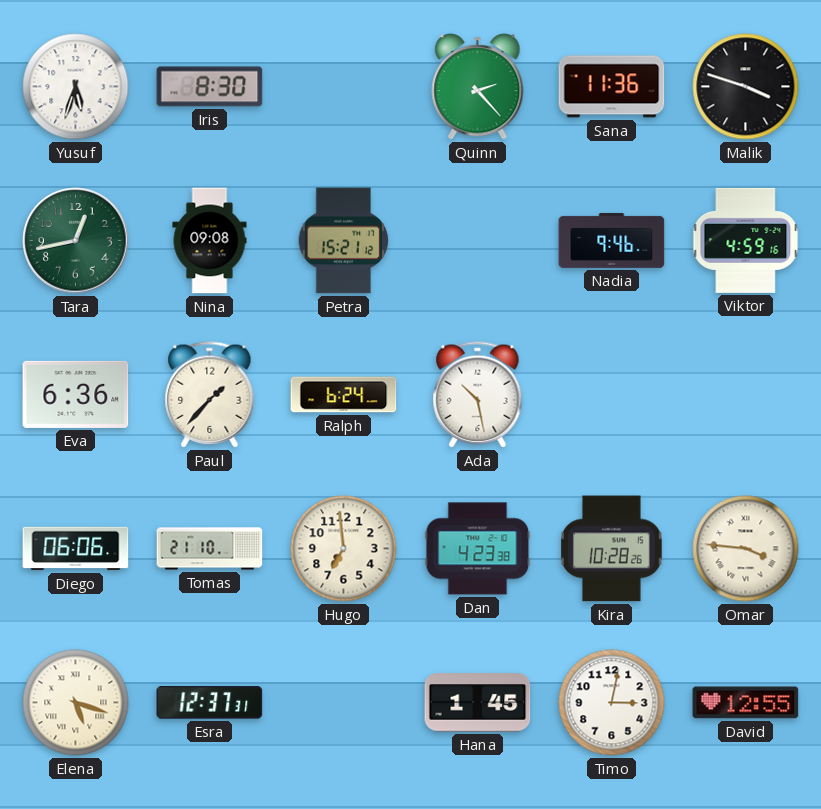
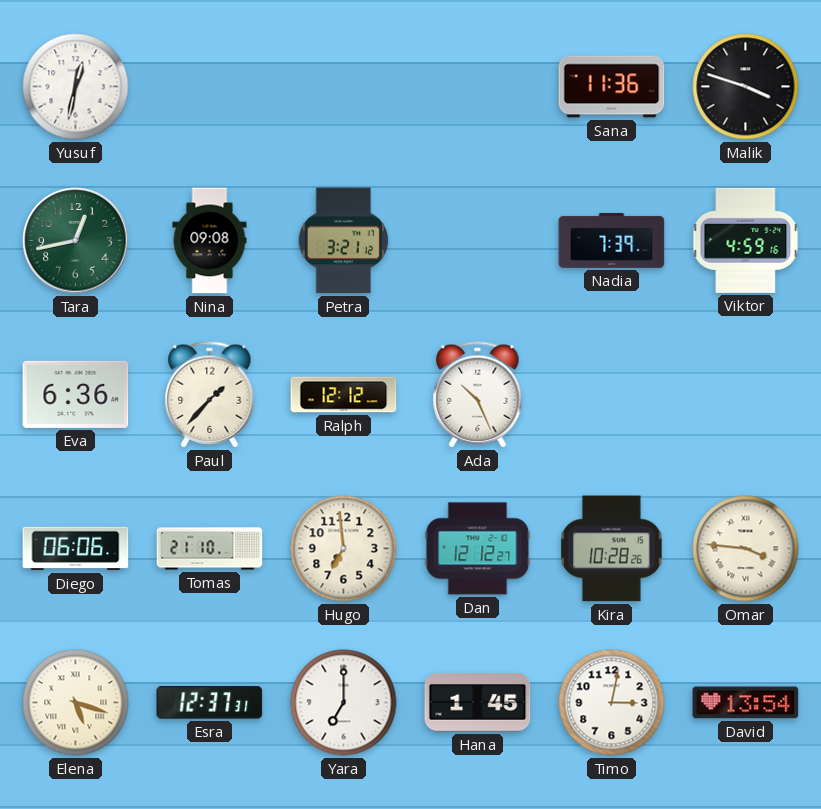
Yusuf: 5:33 -> 12:32 (76, 87)
Iris: 8:30 -> none (210, 87)
Quinn: 2:23 -> none (478, 87)
Petra: 15:21 -> 3:21 (344, 241)
Nadia: 9:46 -> 7:39 (612, 240)
Ralph: 6:24 -> 12:12 (344, 395)
Ada: 10:28 -> 10:26 (478, 395)
Dan: 4:23 -> 12:12 (478, 549)
Yara: none -> 7:00 (344, 703)
David: 12:55 -> 13:54 (746, 703)
